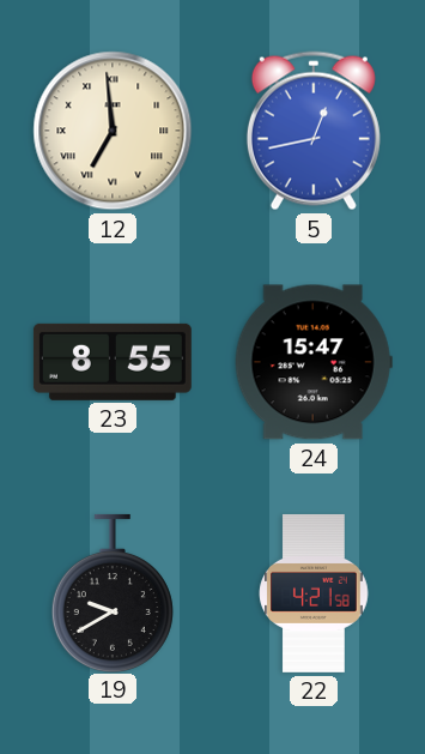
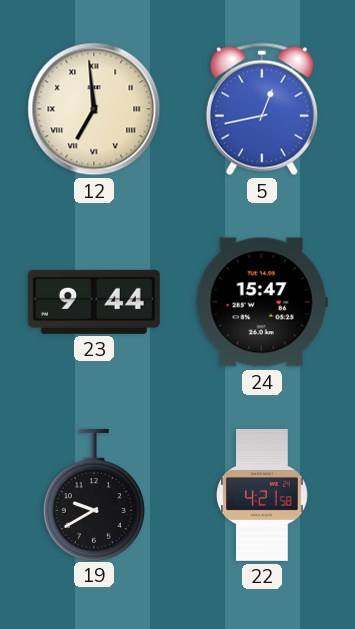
23: 8:55 -> 9:44 (94, 302)
